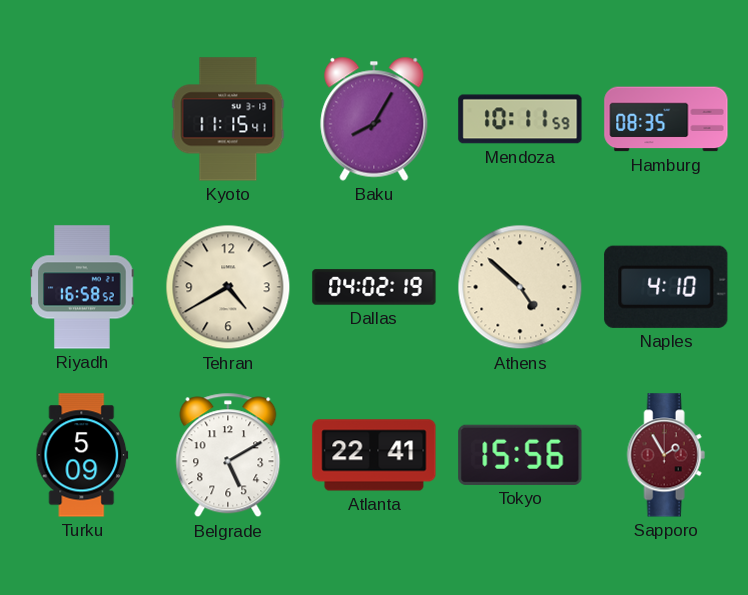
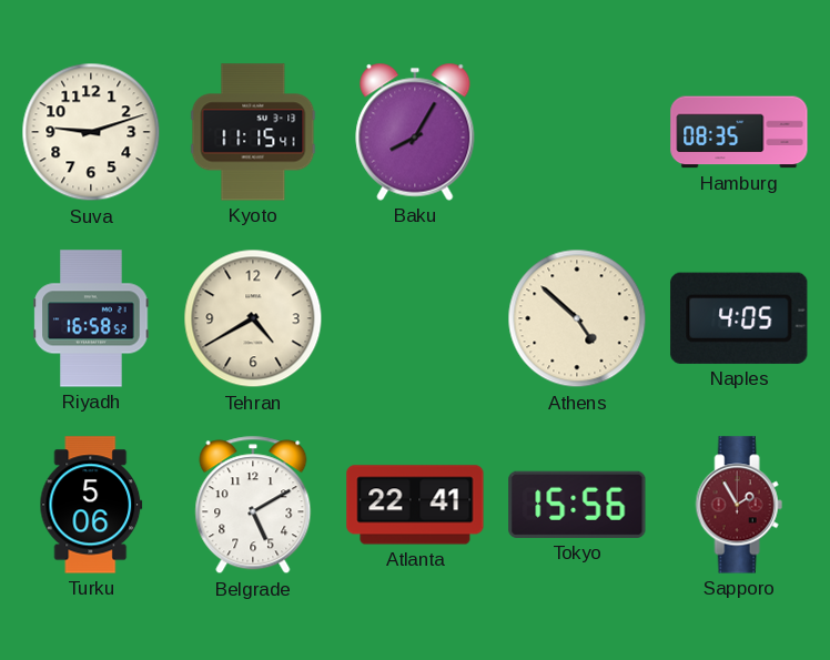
Suva: none -> 9:12 (91, 132)
Mendoza: 10:11 -> none (520, 119)
Dallas: 04:02 -> none (374, 287)
Naples: 4:10 -> 4:05 (739, 318)
Turku: 5:09 -> 5:06 (91, 505)
